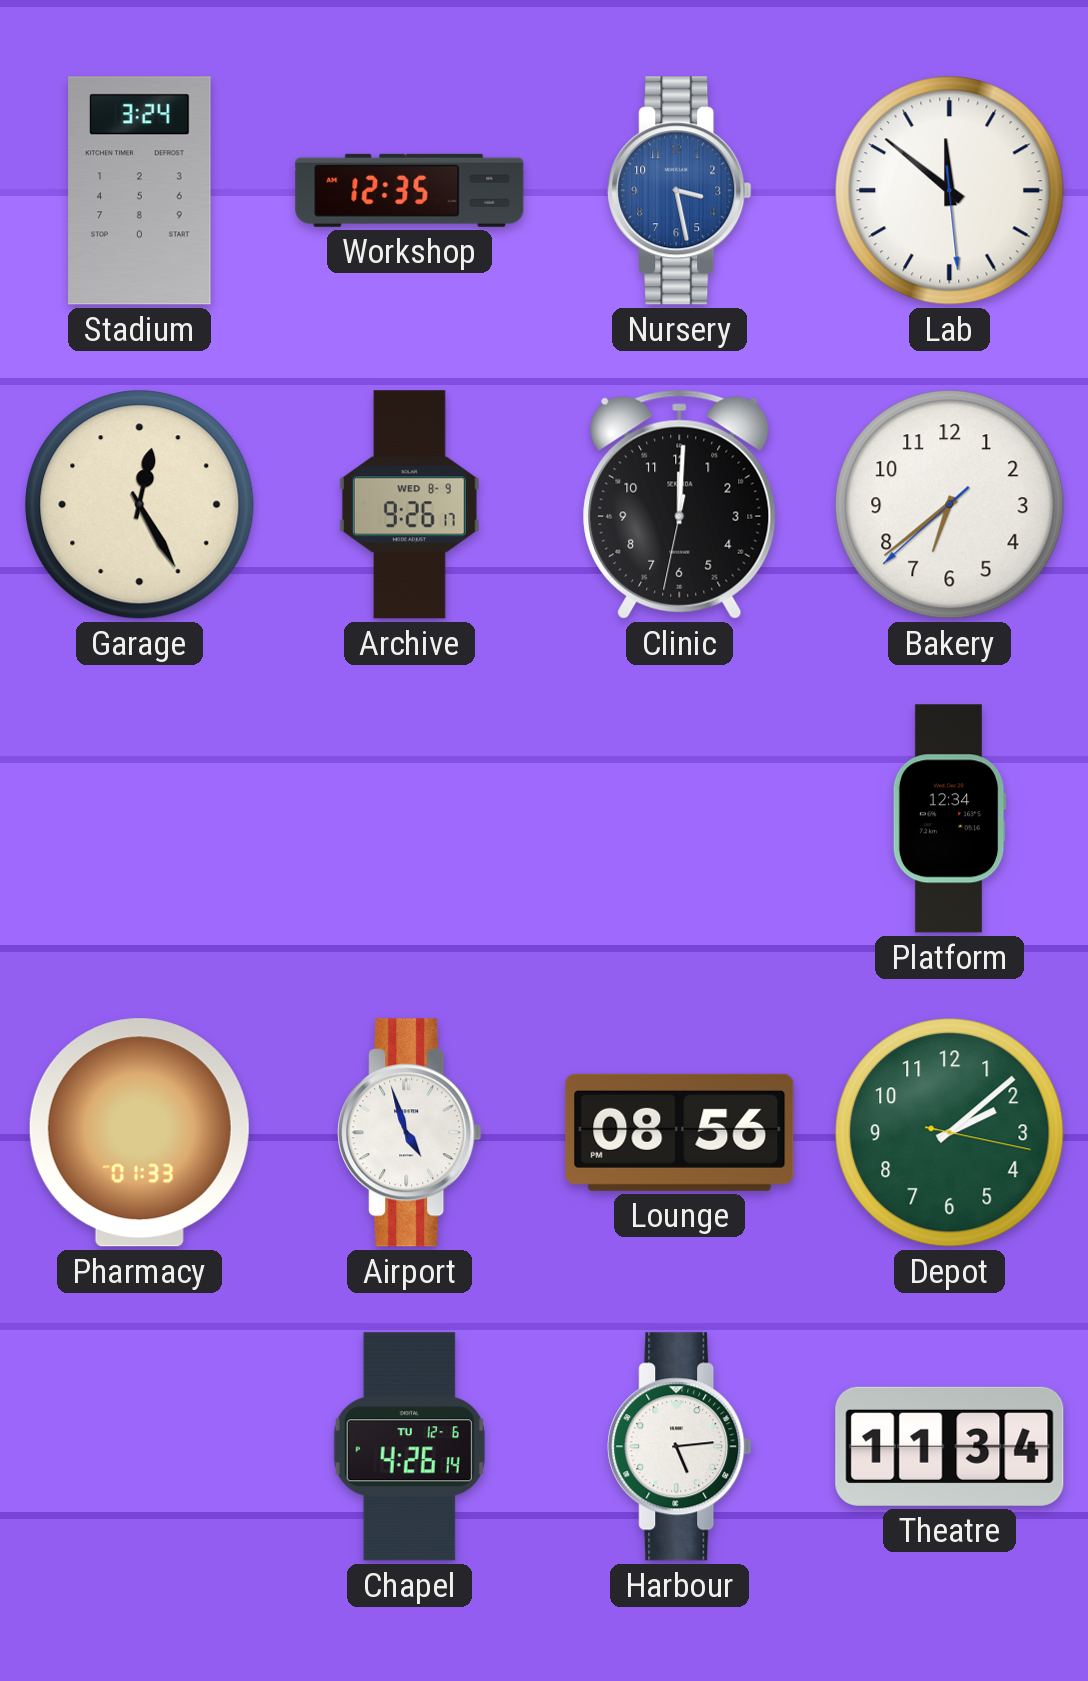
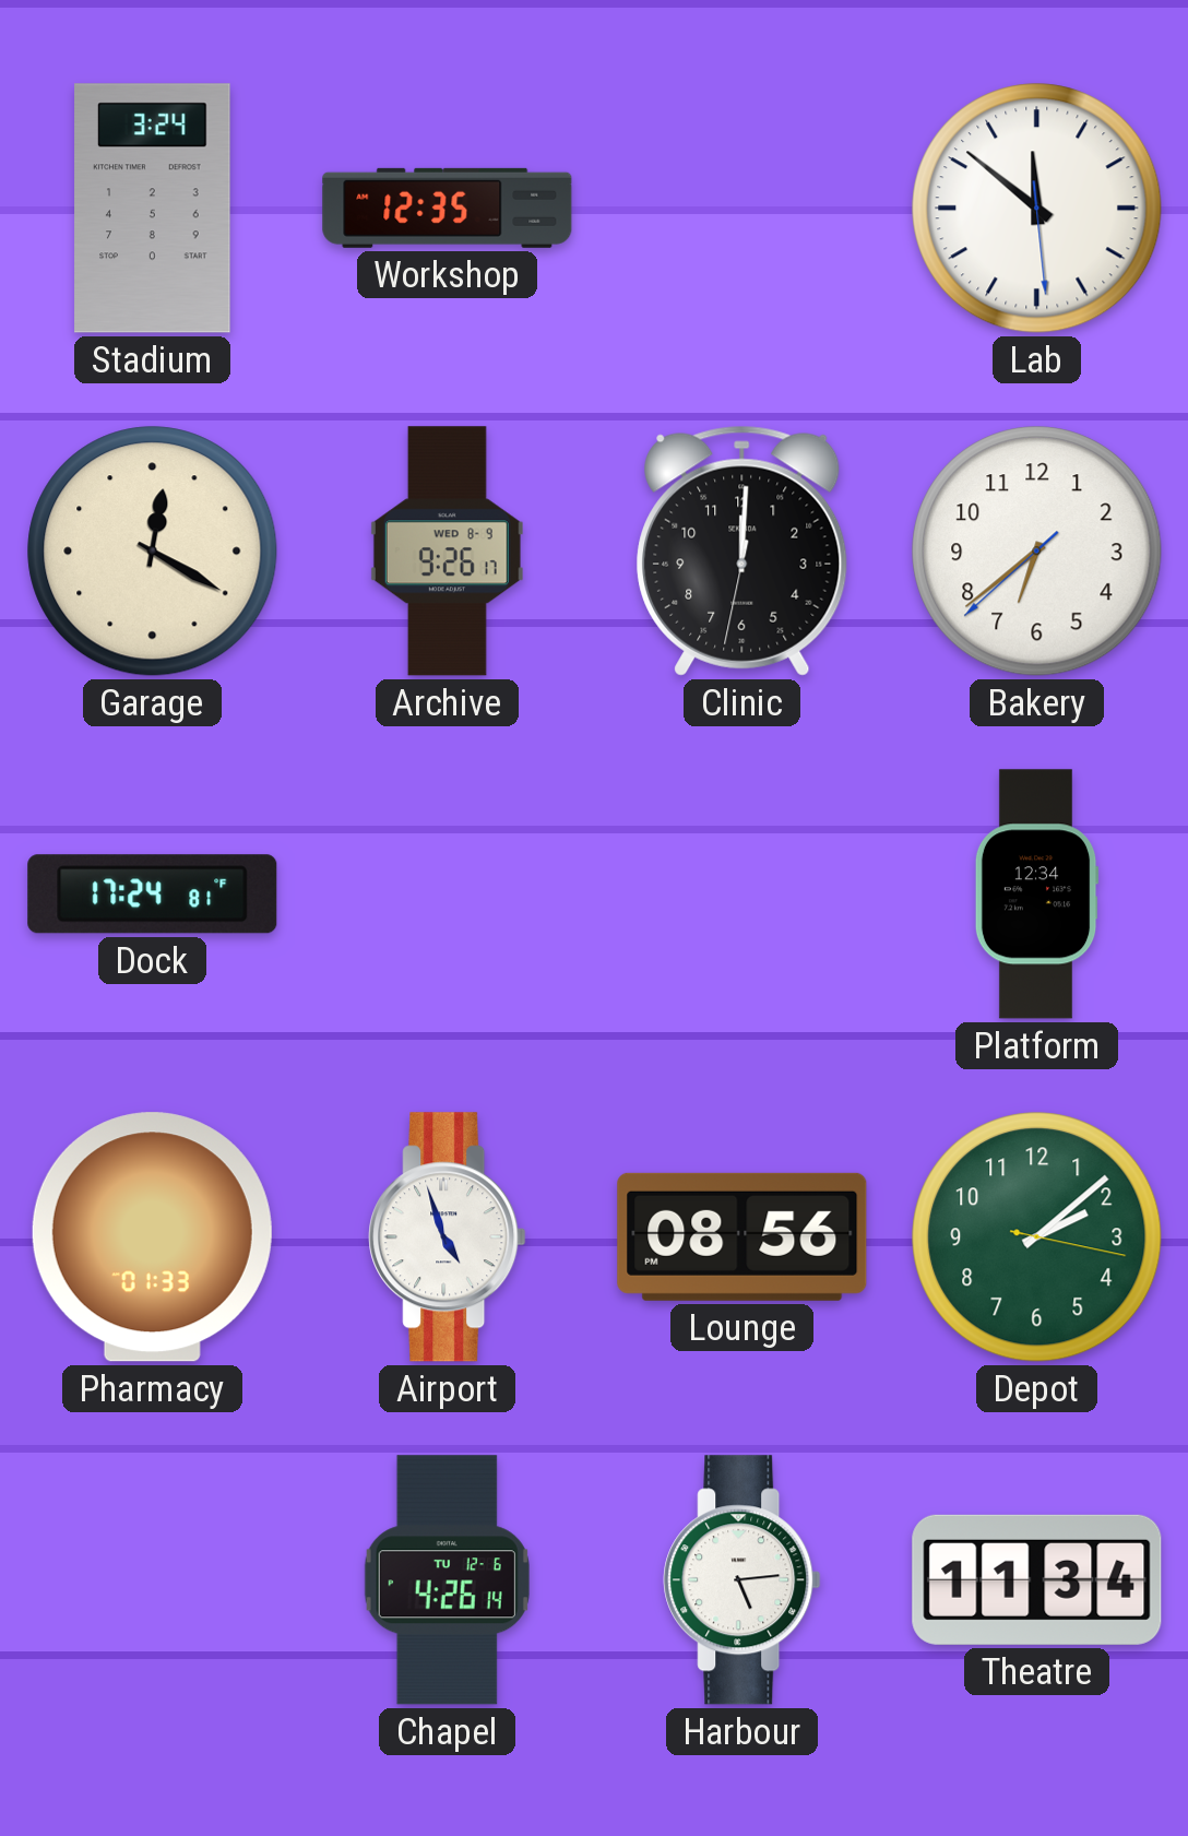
Nursery: 3:28 -> none (680, 191)
Garage: 12:25 -> 12:20 (153, 552)
Dock: none -> 17:24 (153, 895)
